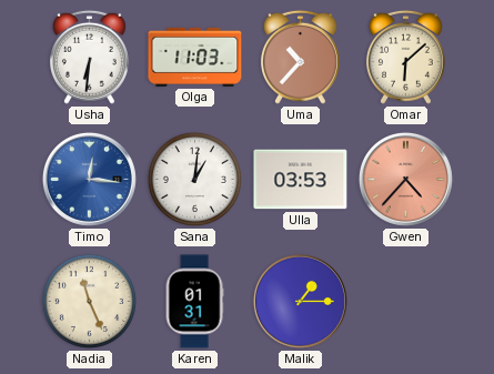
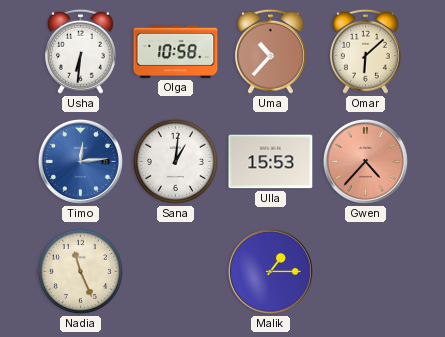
Olga: 11:03 -> 10:58 (176, 51)
Timo: 12:16 -> 12:14 (80, 161)
Ulla: 03:53 -> 15:53 (271, 162)
Karen: 01:31 -> none (194, 302)
